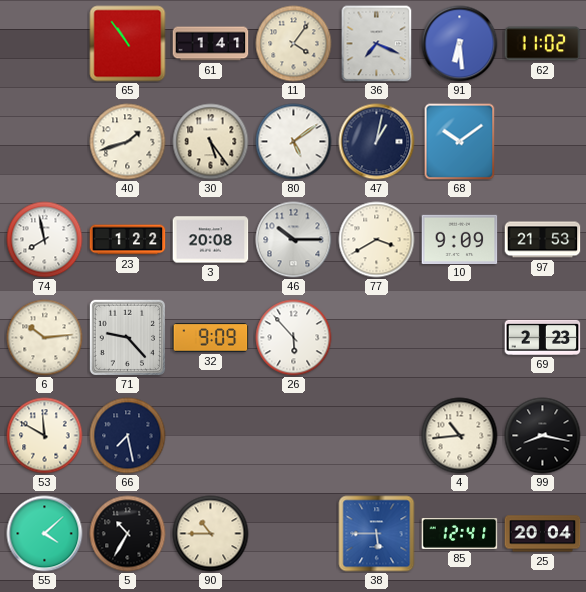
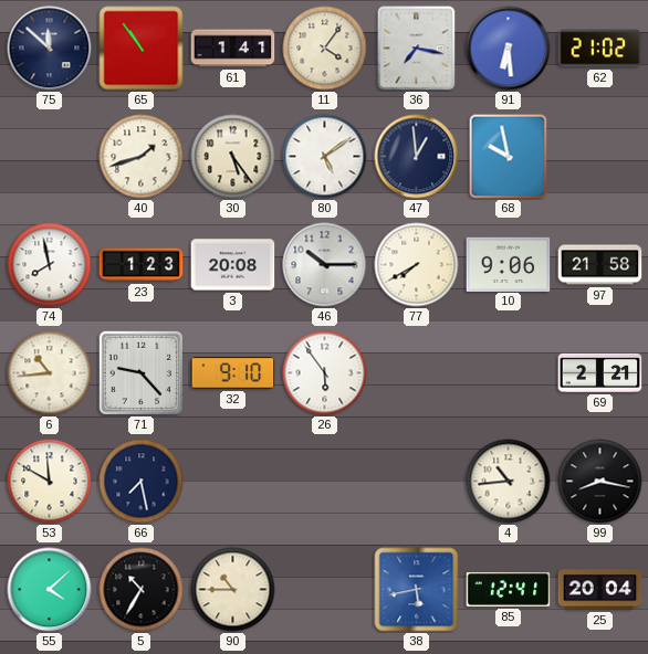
75: none -> 11:52 (50, 49)
36: 7:19 -> 7:17 (417, 49)
62: 11:02 -> 21:02 (600, 49)
47: 1:02 -> 12:59 (417, 157)
68: 10:09 -> 9:58 (509, 157)
23: 1:22 -> 1:23 (142, 265)
77: 3:40 -> 7:40 (417, 265)
10: 9:09 -> 9:06 (509, 264)
97: 21:53 -> 21:58 (600, 265)
6: 10:14 -> 10:44 (50, 373)
32: 9:09 -> 9:10 (233, 373)
26: 5:53 -> 5:54 (325, 373)
69: 2:23 -> 2:21 (600, 372)
38: 5:45 -> 5:43 (417, 590)
